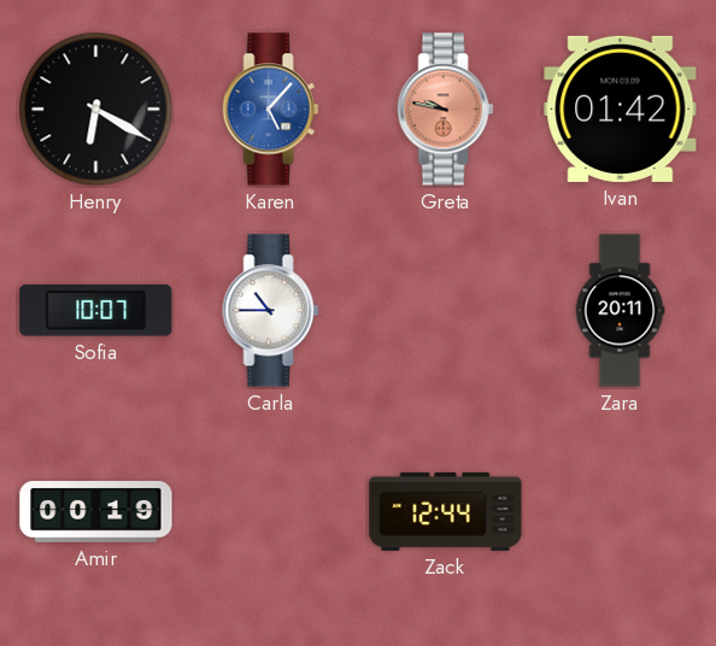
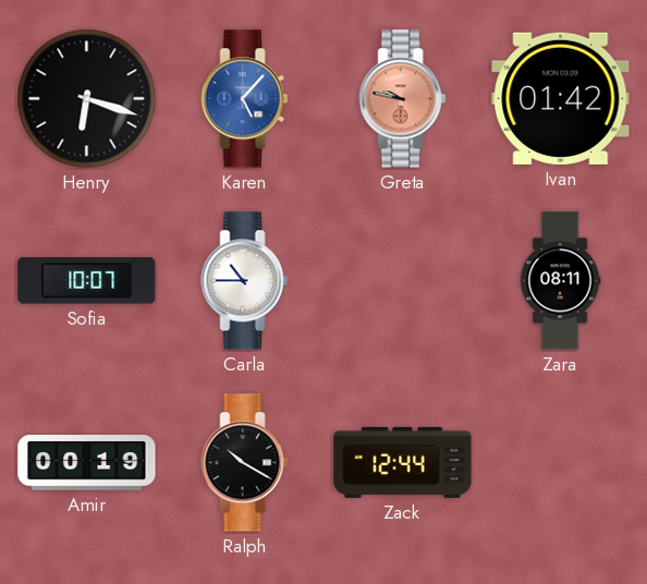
Henry: 6:20 -> 6:18 (87, 99)
Zara: 20:11 -> 08:11 (560, 281)
Ralph: none -> 10:20 (245, 463)
